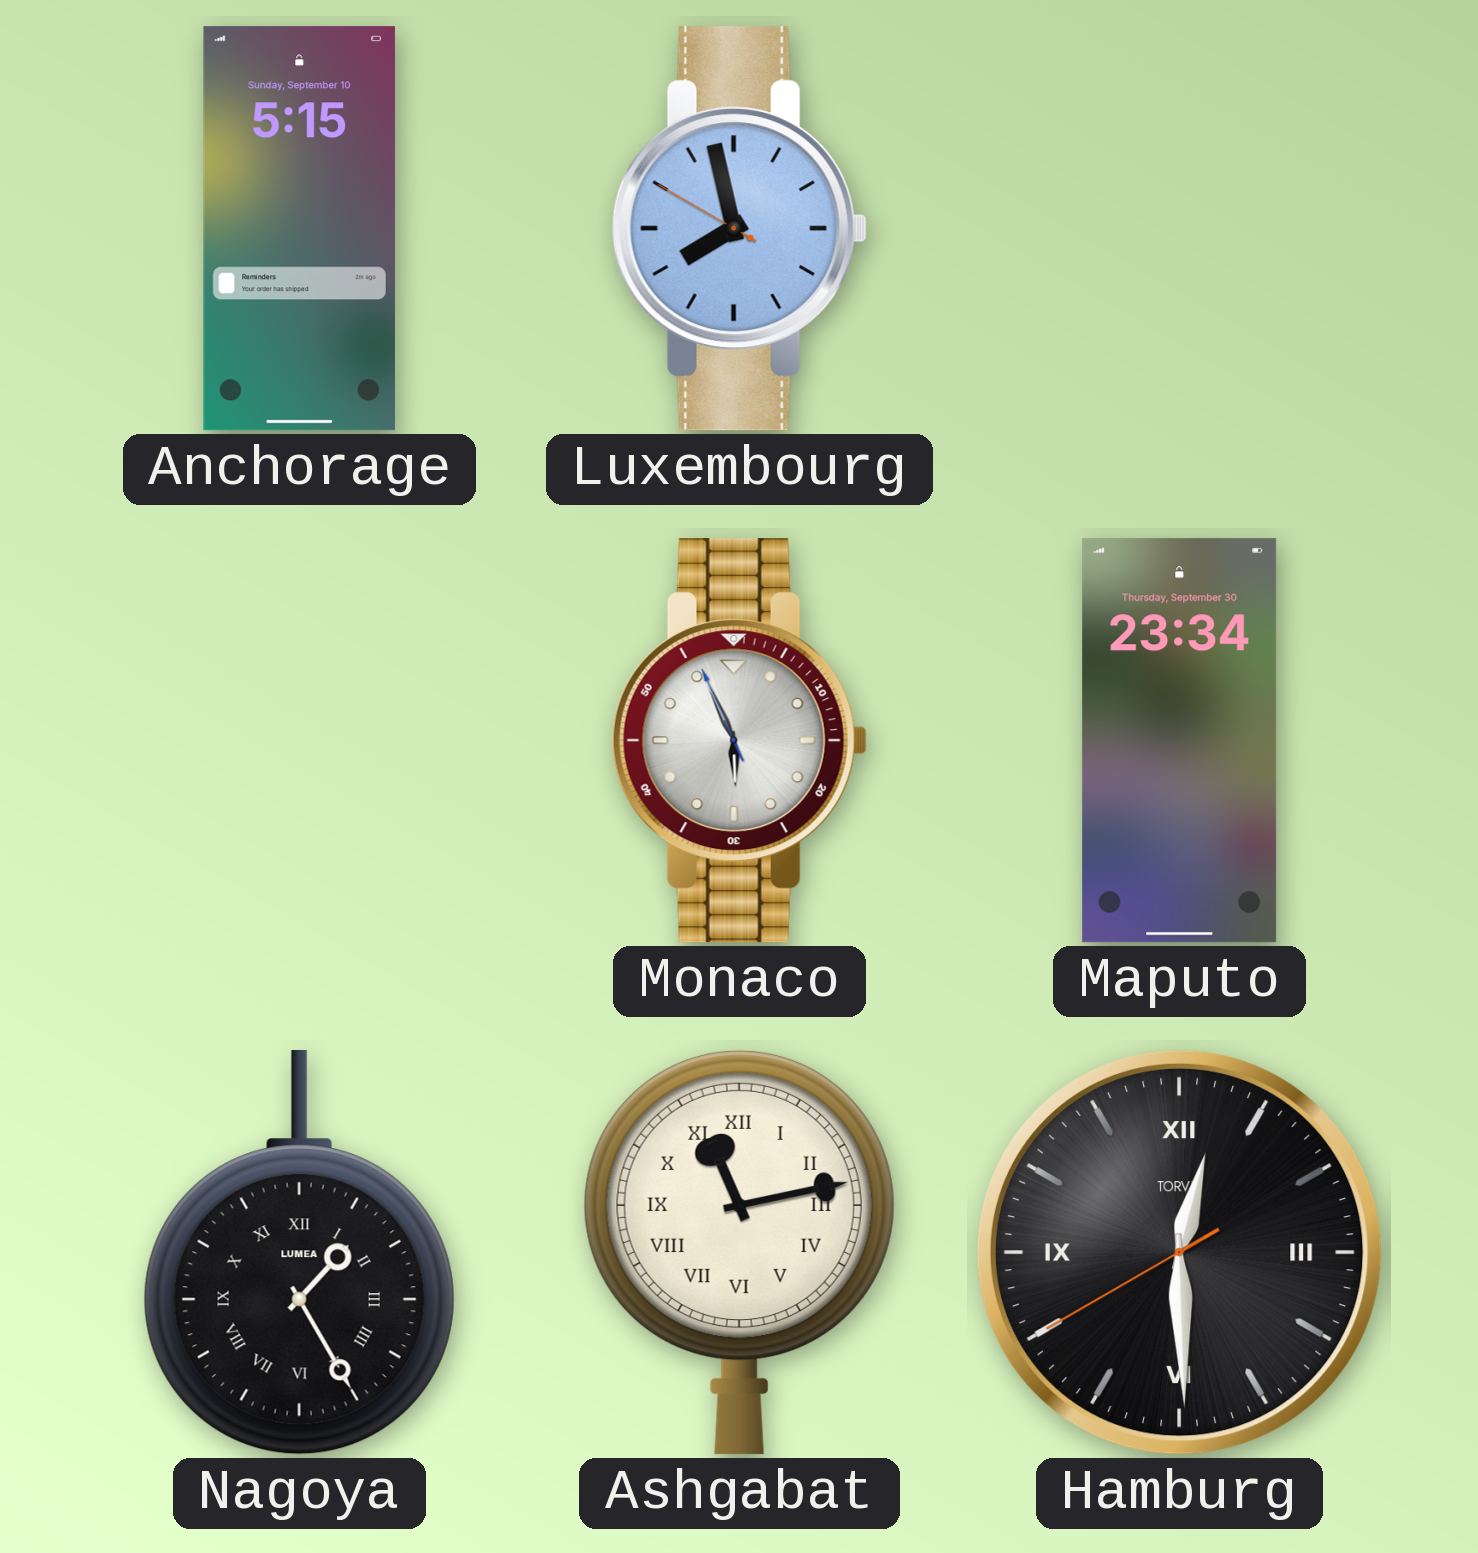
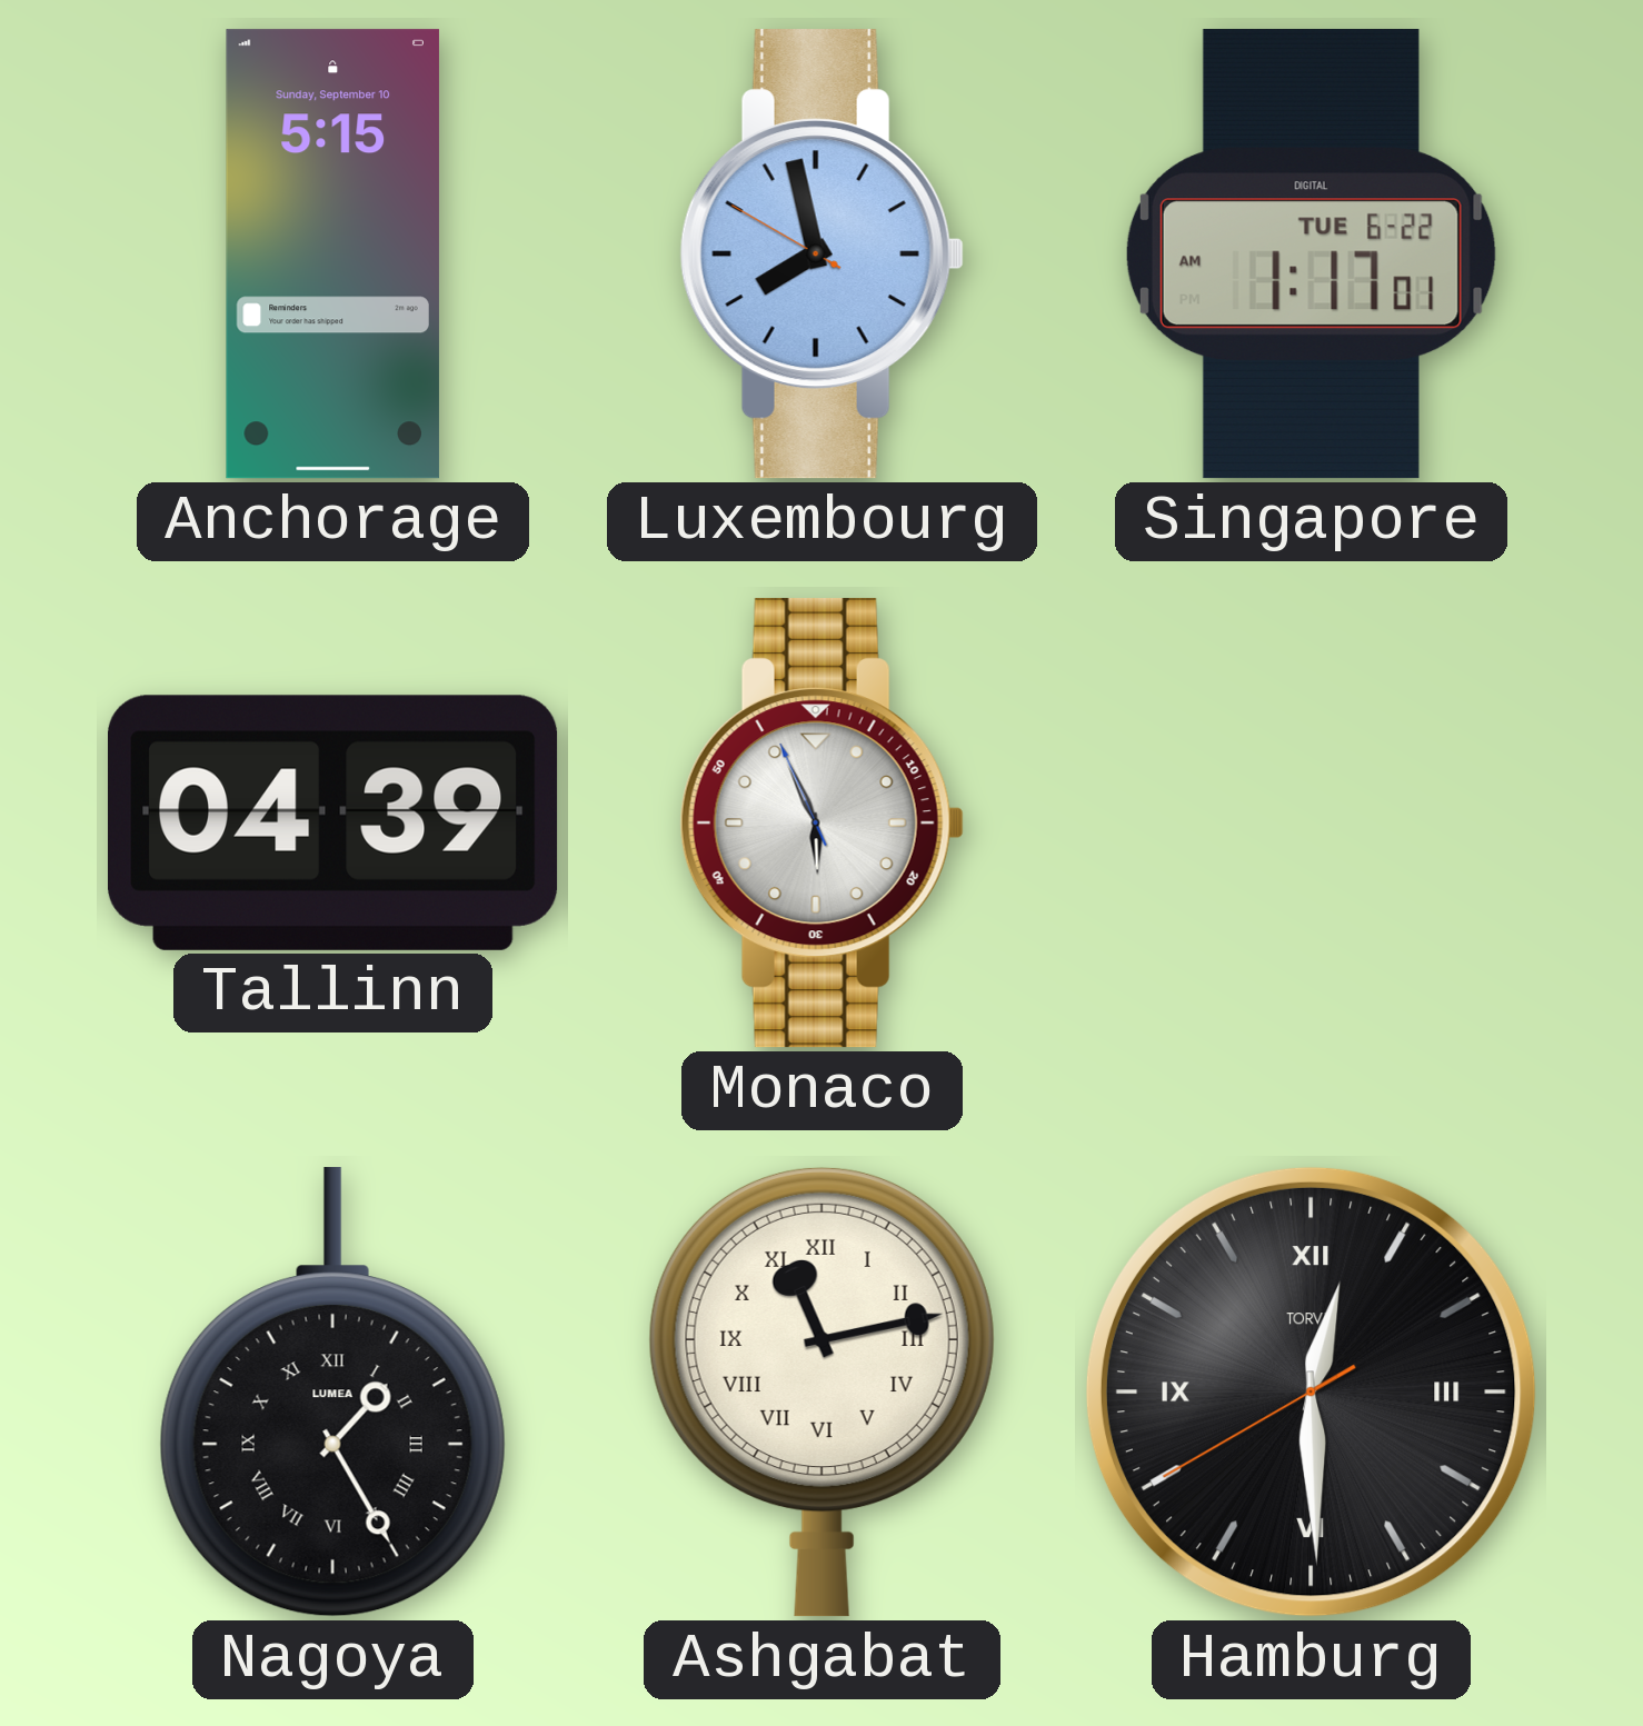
Singapore: none -> 1:17 (1311, 255)
Tallinn: none -> 04:39 (333, 822)
Maputo: 23:34 -> none (1180, 741)
